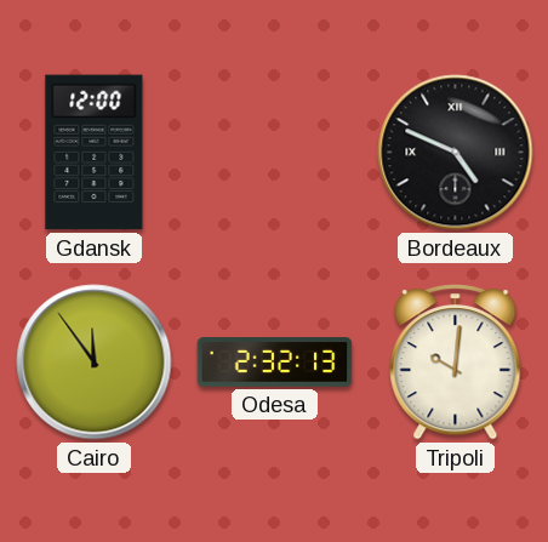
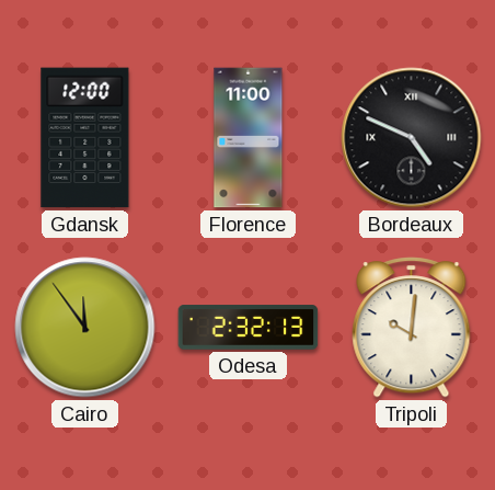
Florence: none -> 11:00 (249, 138)
